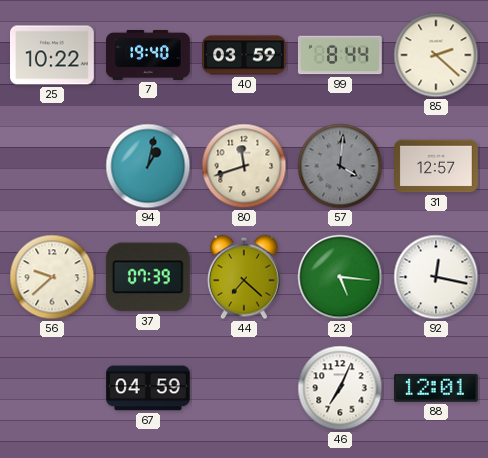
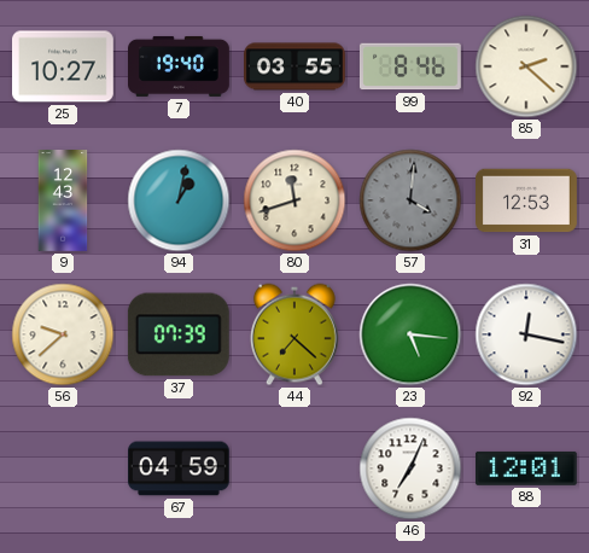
25: 10:22 -> 10:27 (64, 66)
40: 03:59 -> 03:55 (296, 66)
99: 8:44 -> 8:46 (410, 66)
9: none -> 12:43 (63, 200)
31: 12:57 -> 12:53 (527, 200)
